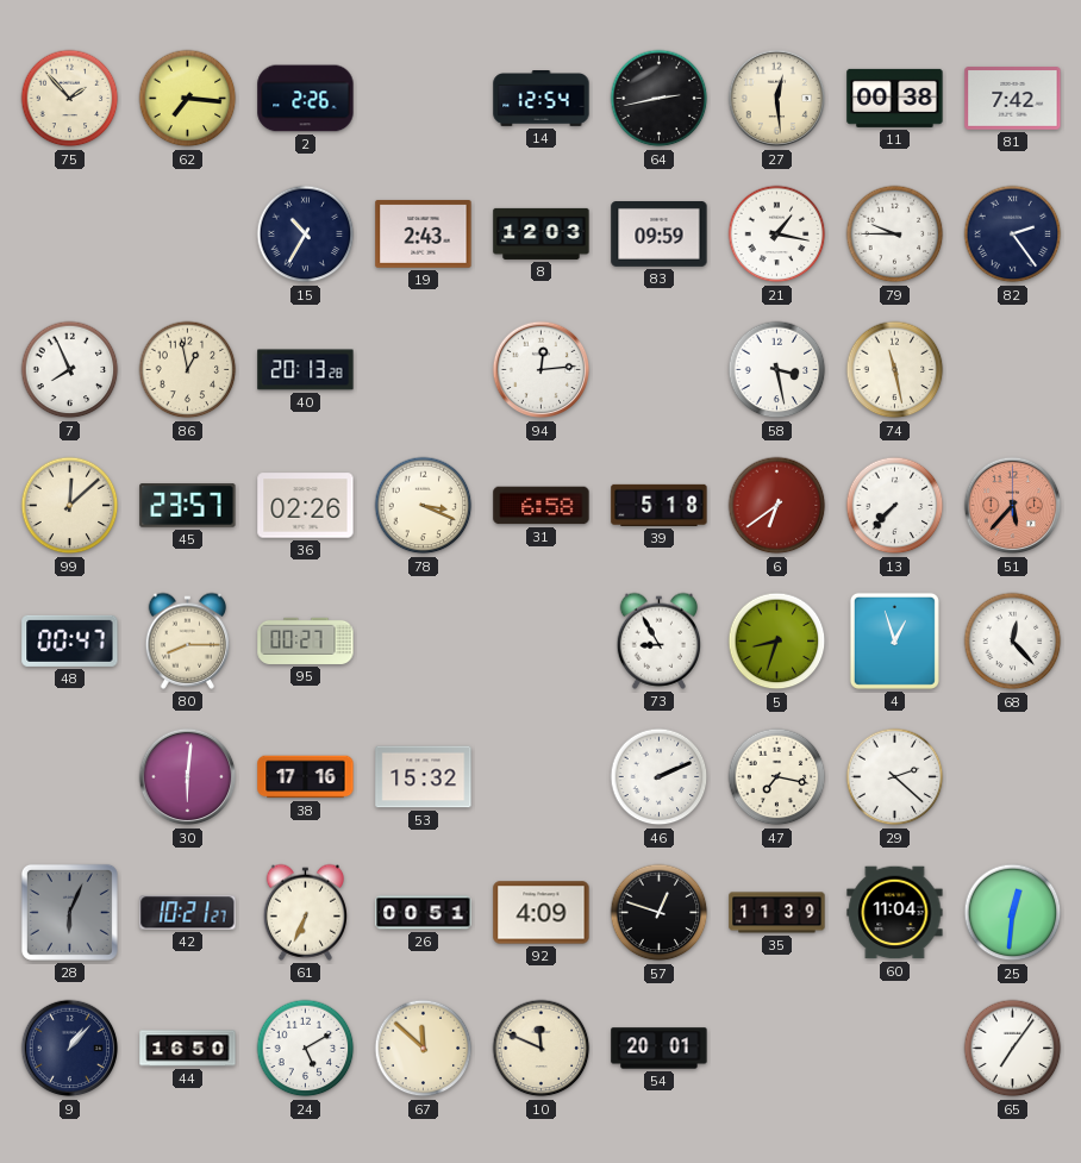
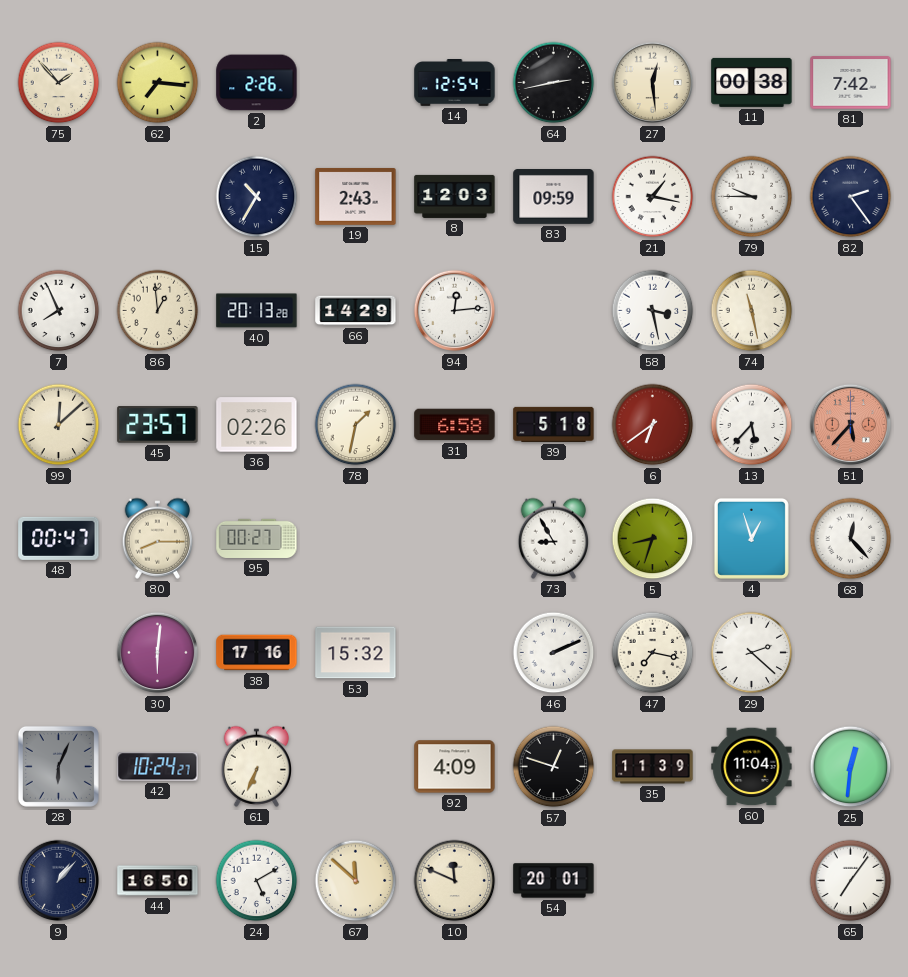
86: 12:58 -> 12:59 (158, 311)
66: none -> 14:29 (356, 311)
78: 3:19 -> 1:32 (356, 425)
13: 7:37 -> 5:37 (752, 425)
42: 10:21 -> 10:24 (158, 767)
26: 00:51 -> none (424, 913)
